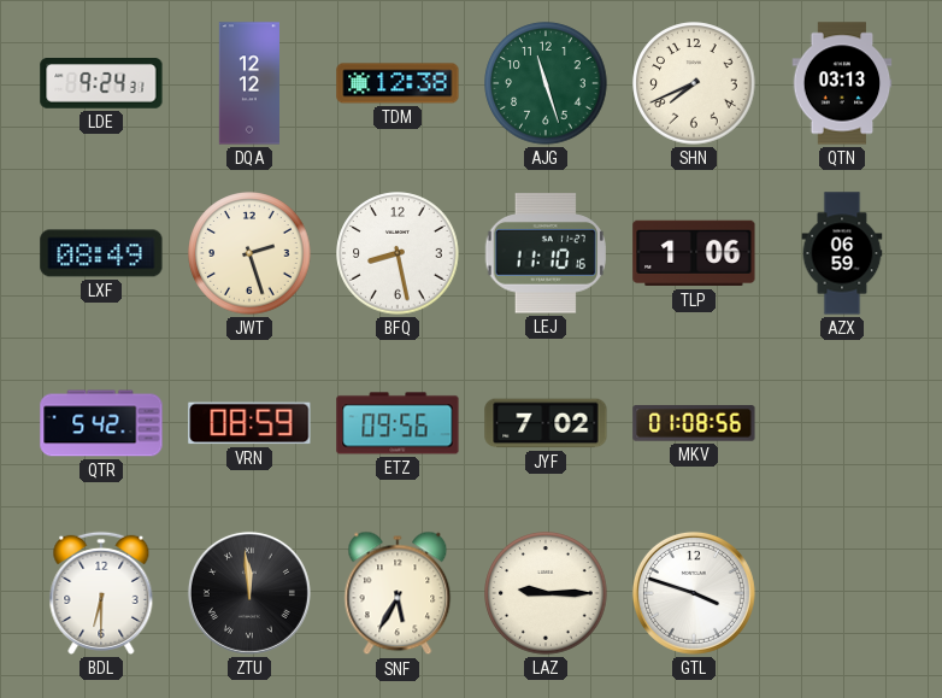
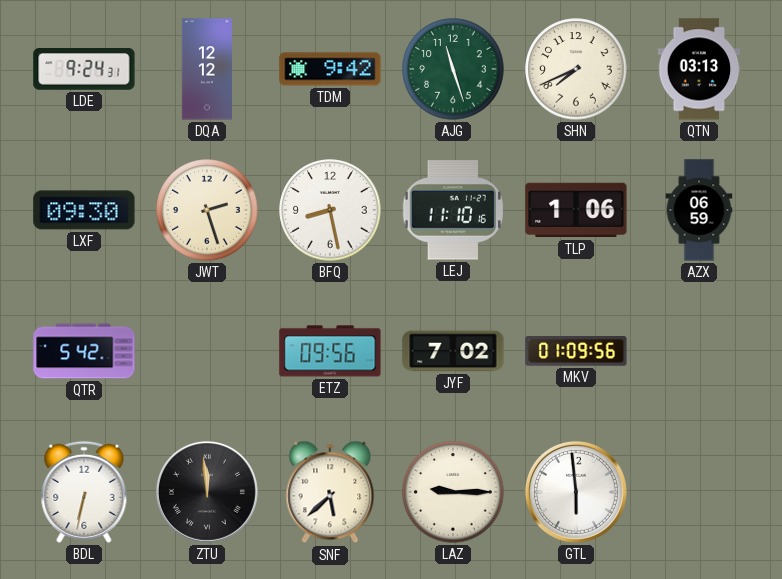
TDM: 12:38 -> 9:42 (330, 69)
LXF: 08:49 -> 09:30 (84, 210)
VRN: 08:59 -> none (249, 423)
MKV: 01:08 -> 01:09 (576, 351)
BDL: 6:30 -> 6:32 (84, 492)
SNF: 5:35 -> 5:38 (330, 492)
GTL: 3:48 -> 5:59 (576, 492)
